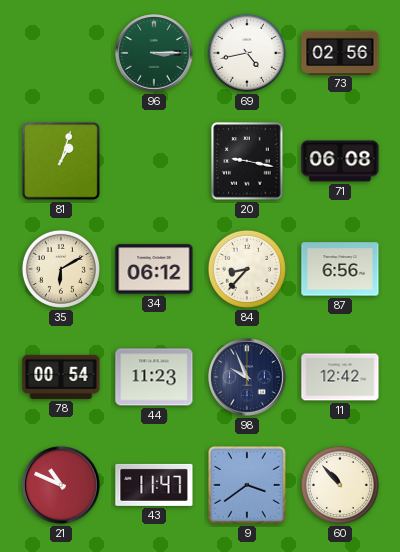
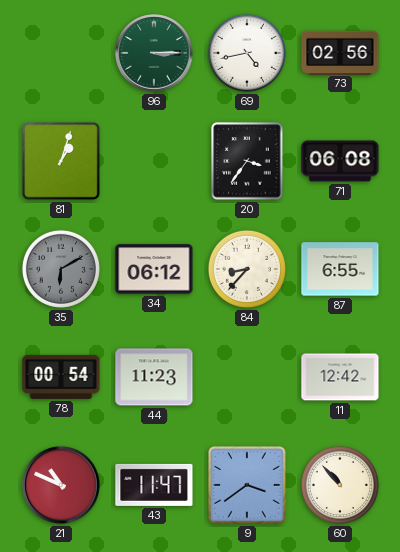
20: 9:17 -> 3:36 (247, 161)
35 dial: cream -> grey (61, 269)
87: 6:56 -> 6:55 (340, 269)
98: 9:56 -> none (247, 377)
